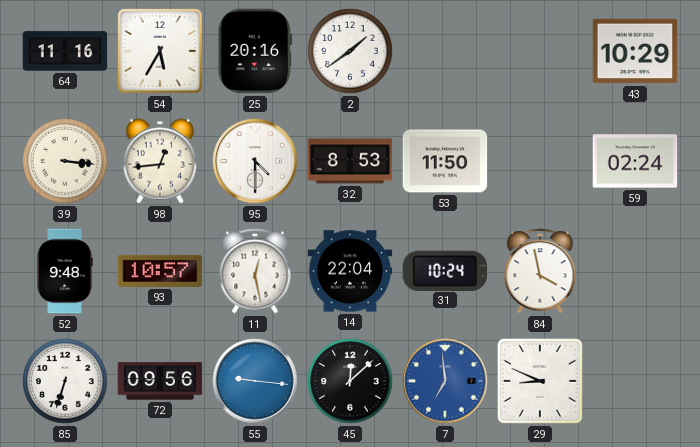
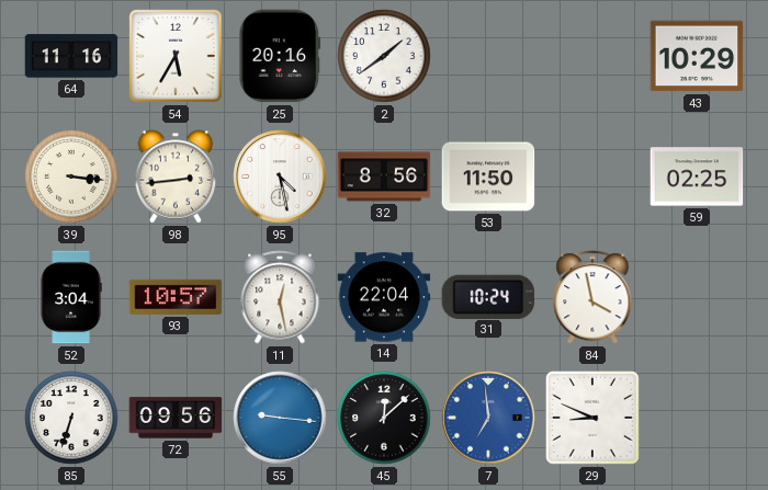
98: 12:44 -> 2:44 (176, 176)
95: 4:30 -> 4:28 (280, 176)
32: 8:53 -> 8:56 (384, 176)
59: 02:24 -> 02:25 (697, 176)
52: 9:48 -> 3:04 (71, 297)
